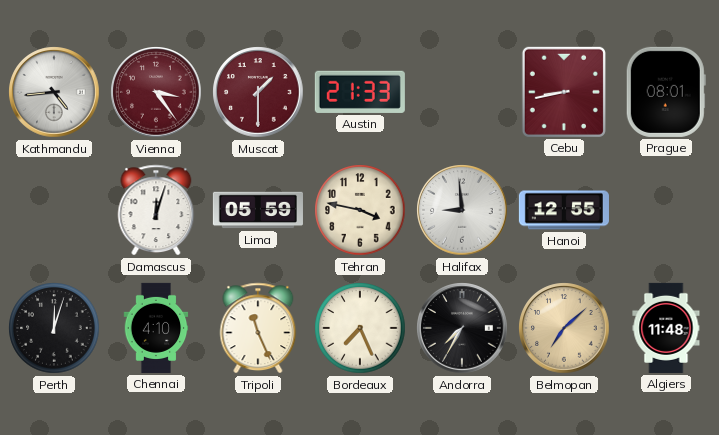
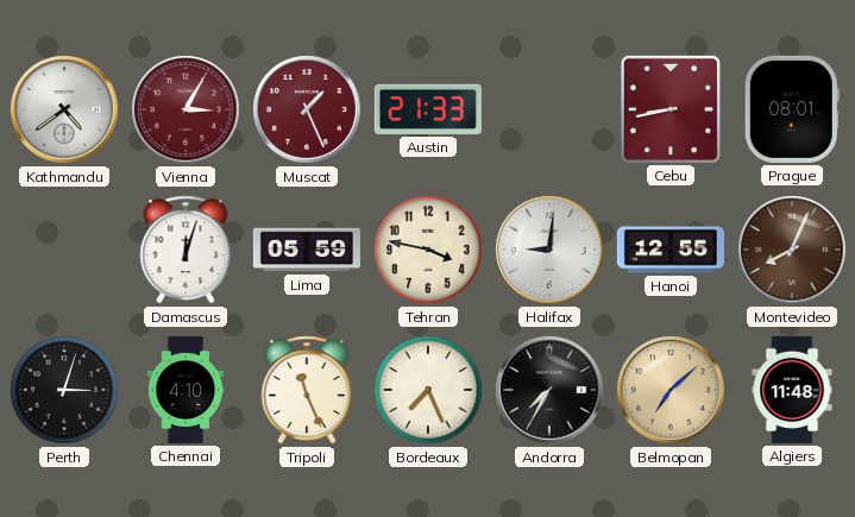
Kathmandu: 4:44 -> 4:39 (64, 109)
Vienna: 3:24 -> 3:05 (186, 109)
Muscat: 1:30 -> 1:26 (307, 109)
Halifax: 8:59 -> 9:01 (549, 250)
Montevideo: none -> 8:04 (792, 250)
Perth: 12:03 -> 3:03 (64, 390)
